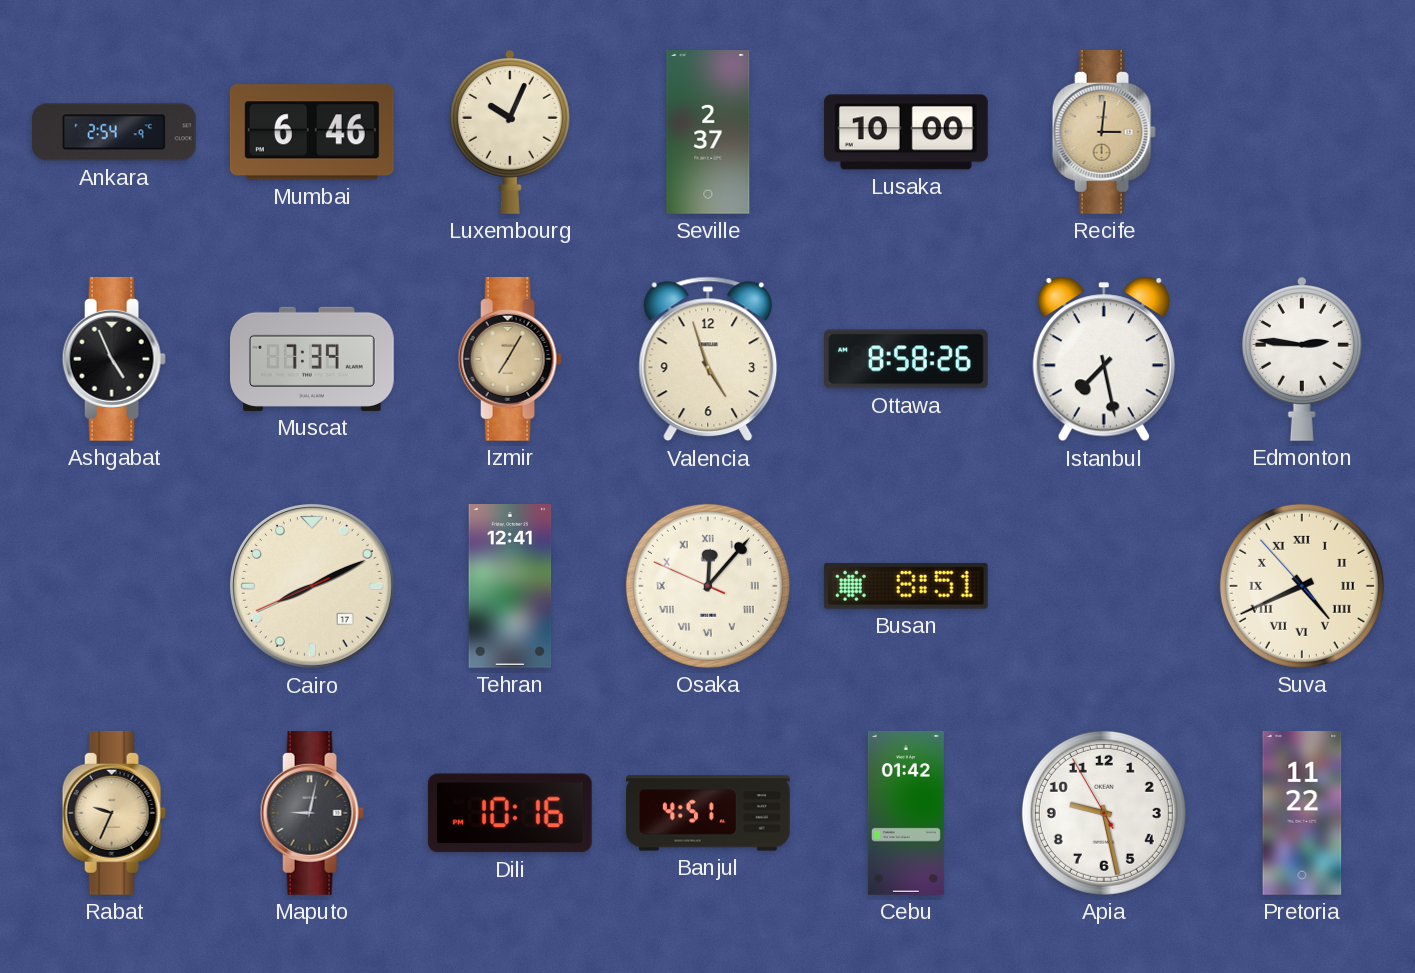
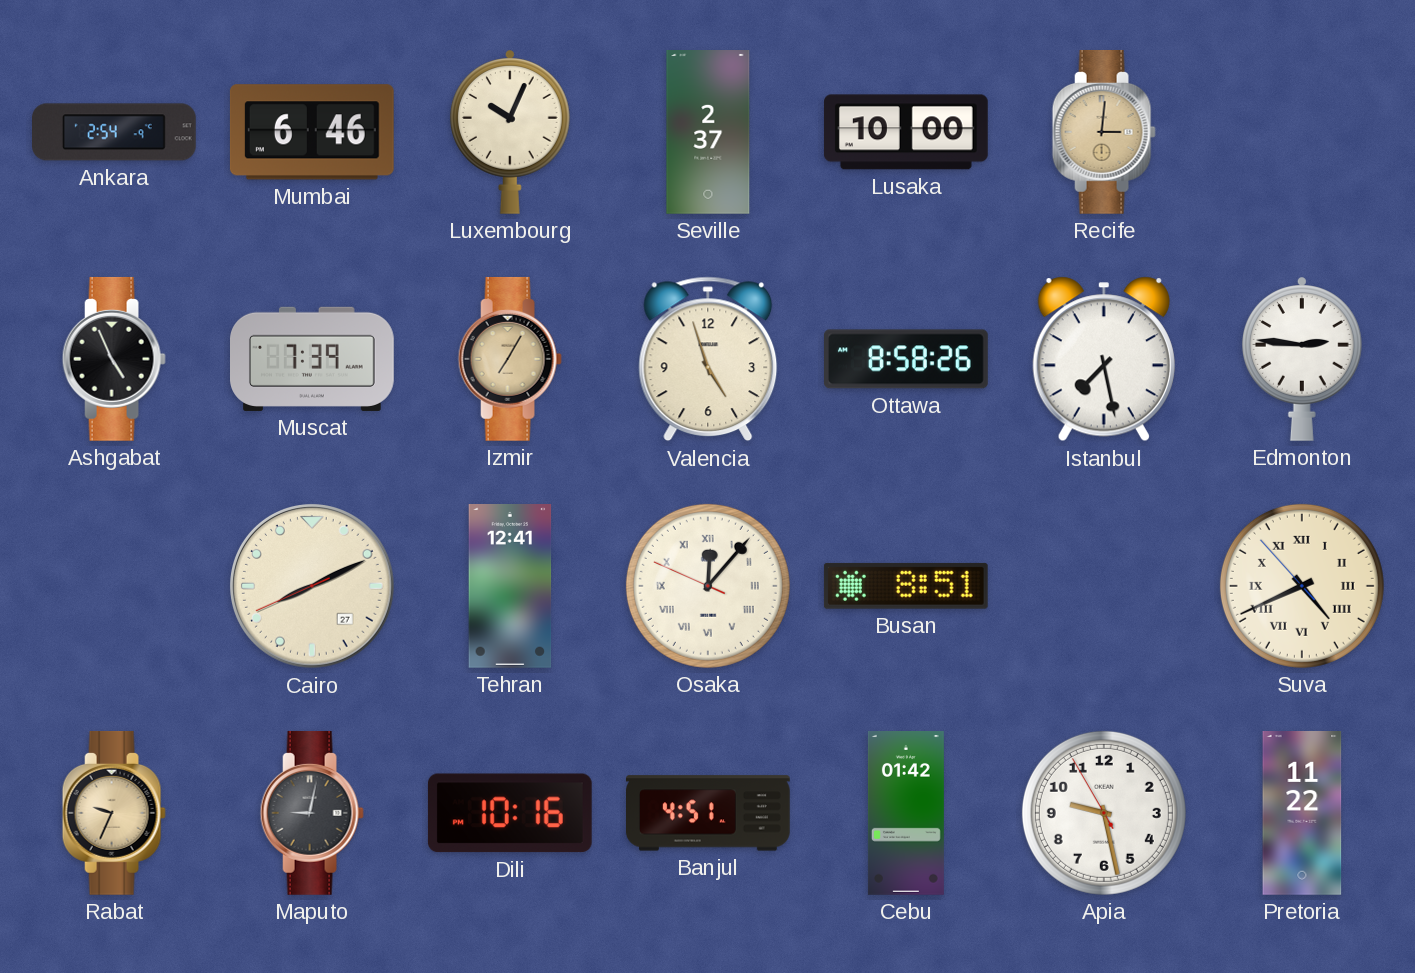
Cairo date: 17 -> 27 (313, 587)
